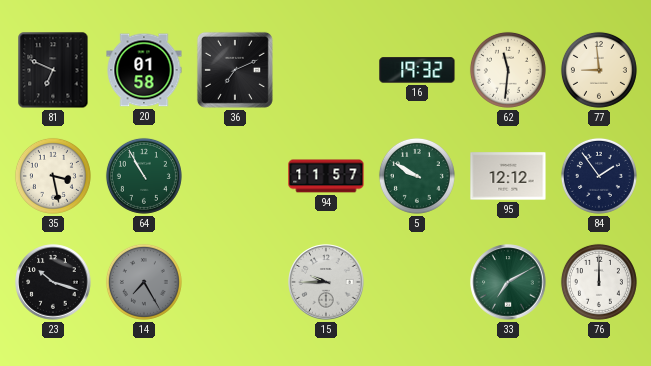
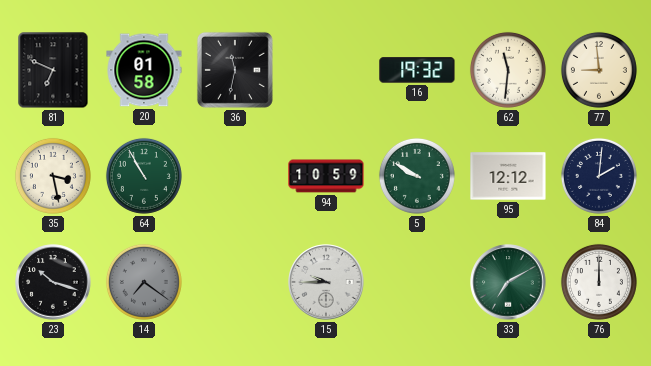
36: 7:11 -> 11:32 (235, 70)
94: 11:57 -> 10:59 (326, 176)
84: 1:54 -> 2:01 (599, 176)
14: 7:25 -> 7:21 (144, 282)
